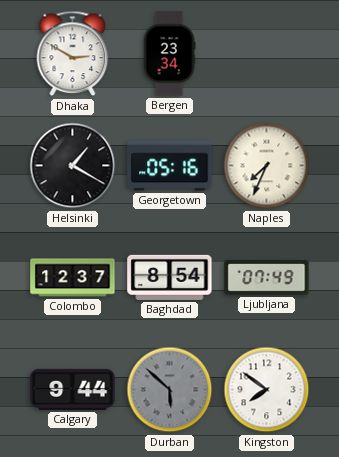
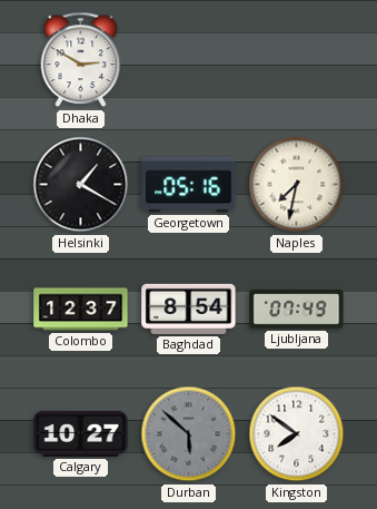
Bergen: 23:34 -> none (169, 54)
Naples: 7:34 -> 7:32 (297, 185)
Calgary: 9:44 -> 10:27 (81, 433)
